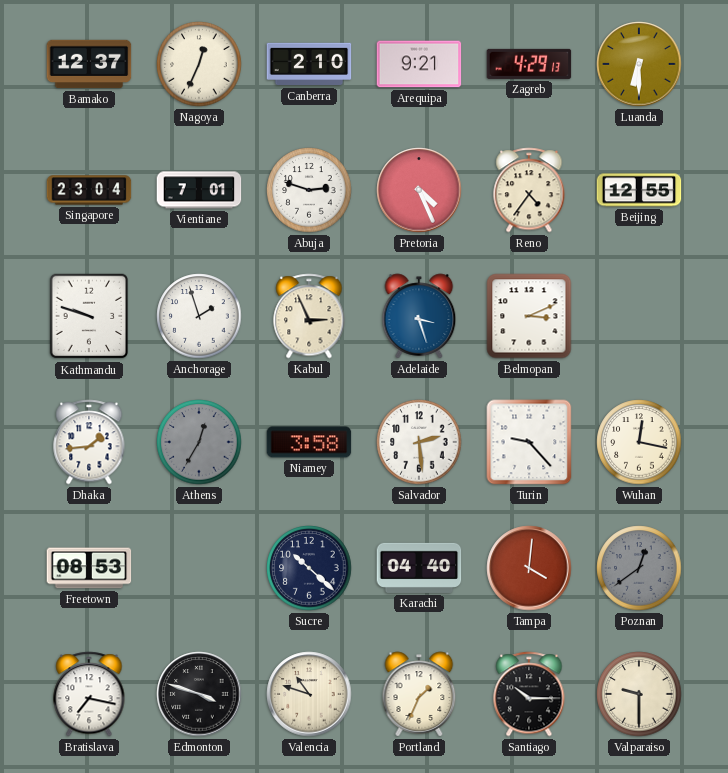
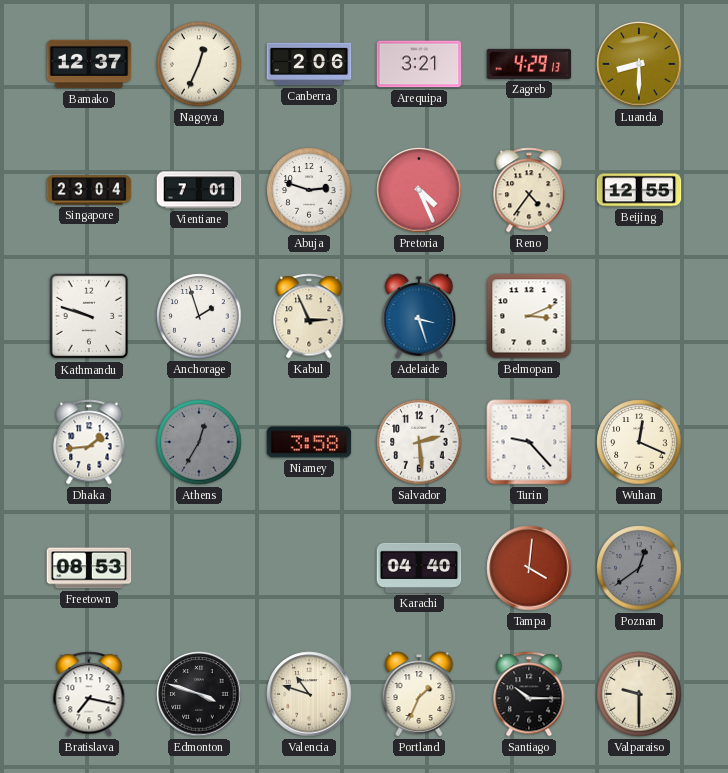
Canberra: 2:10 -> 2:06 (309, 64)
Arequipa: 9:21 -> 3:21 (419, 64)
Luanda: 6:30 -> 8:30 (639, 64)
Wuhan: 12:17 -> 12:19 (639, 442)
Sucre: 10:22 -> none (309, 568)
